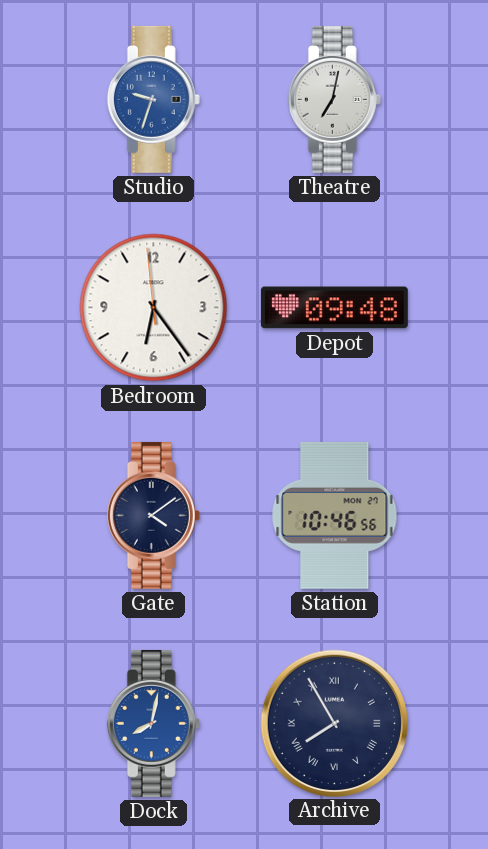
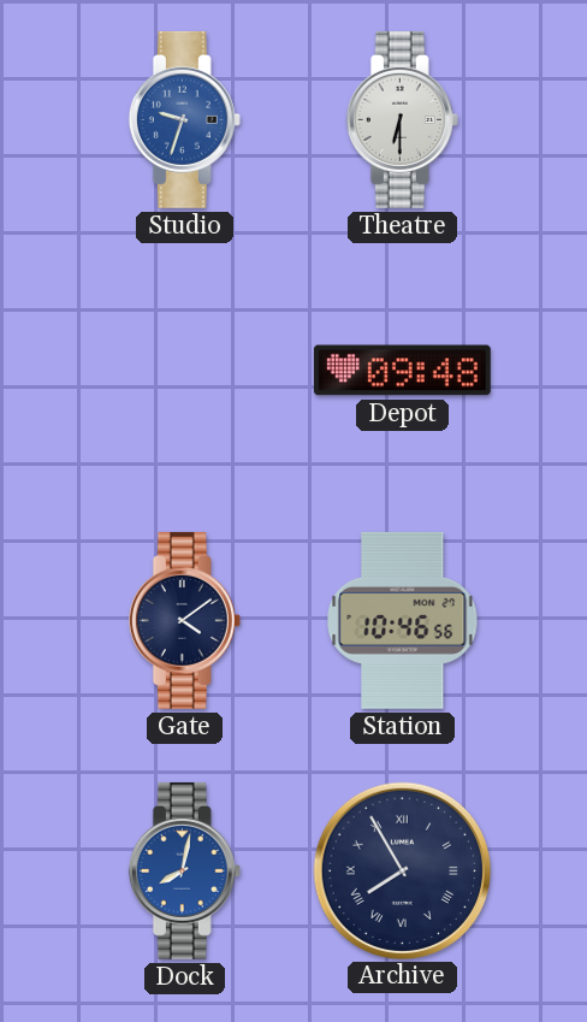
Theatre: 7:02 -> 6:30 (402, 119)
Bedroom: 6:23 -> none (154, 308)
